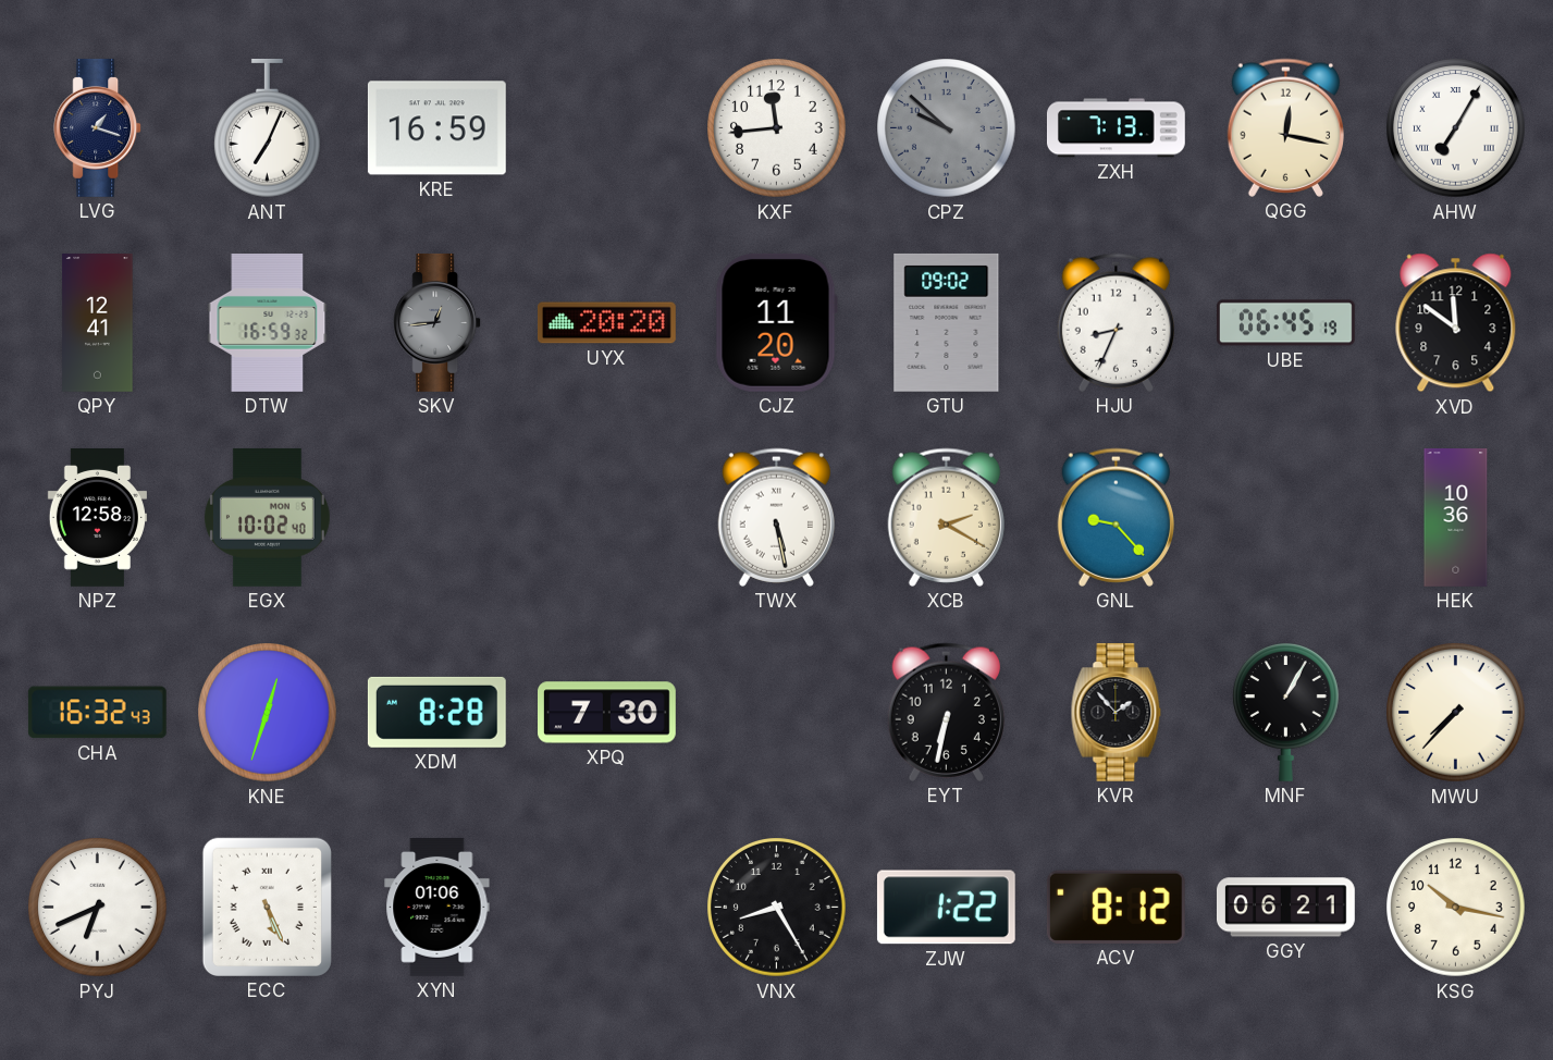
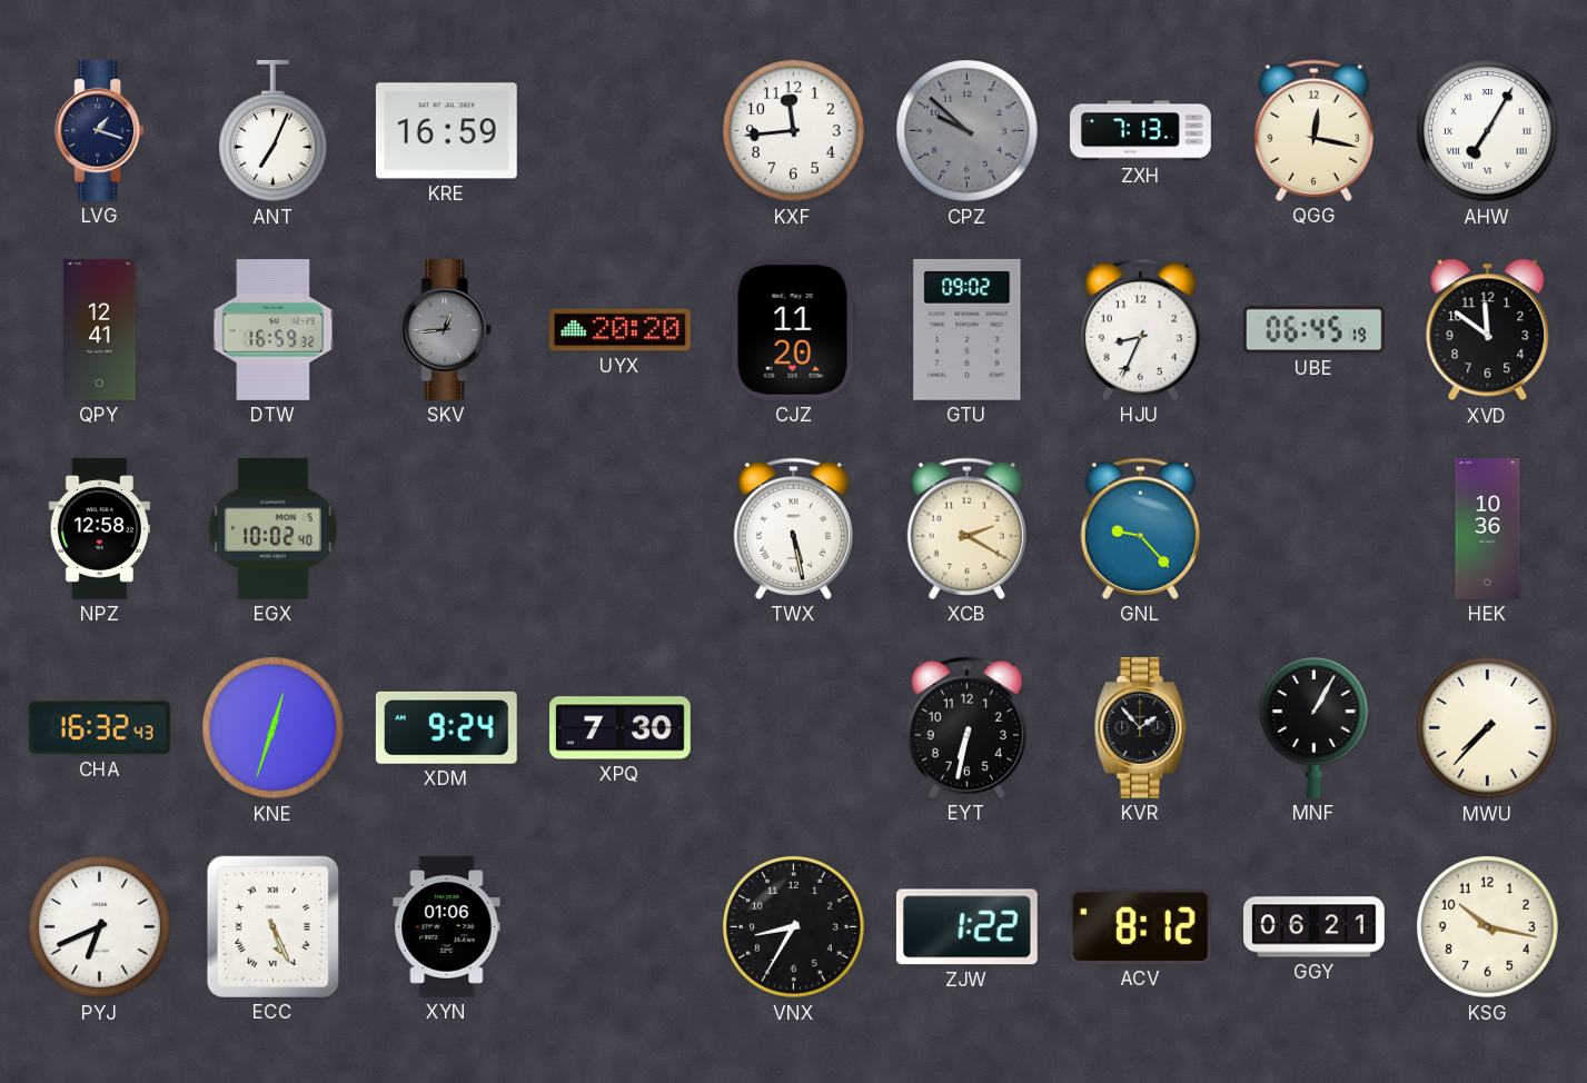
XDM: 8:28 -> 9:24 (446, 727)
VNX: 8:25 -> 8:35 (794, 927)
